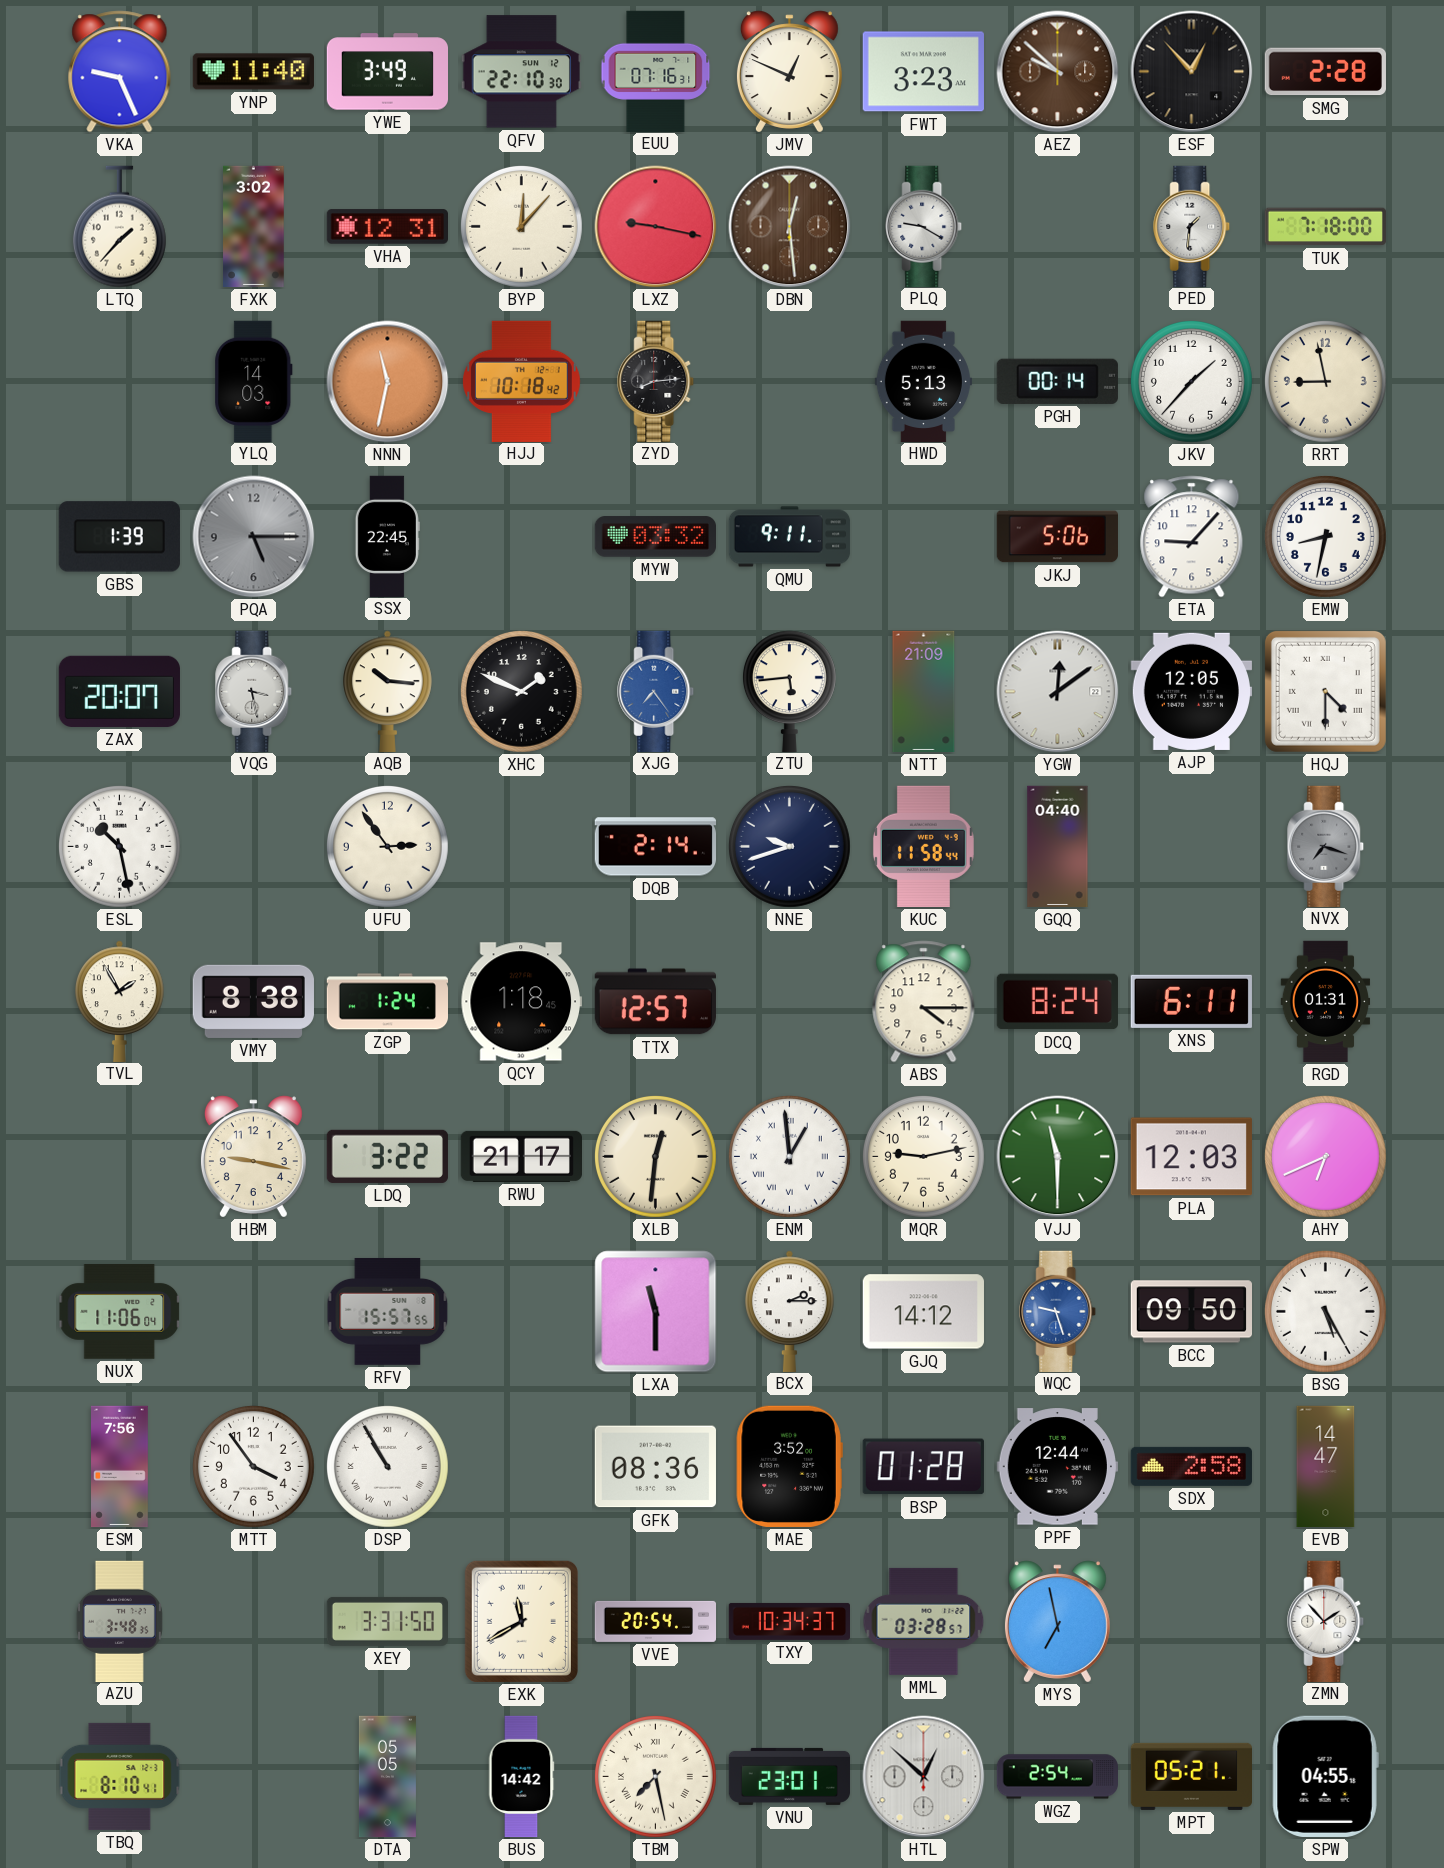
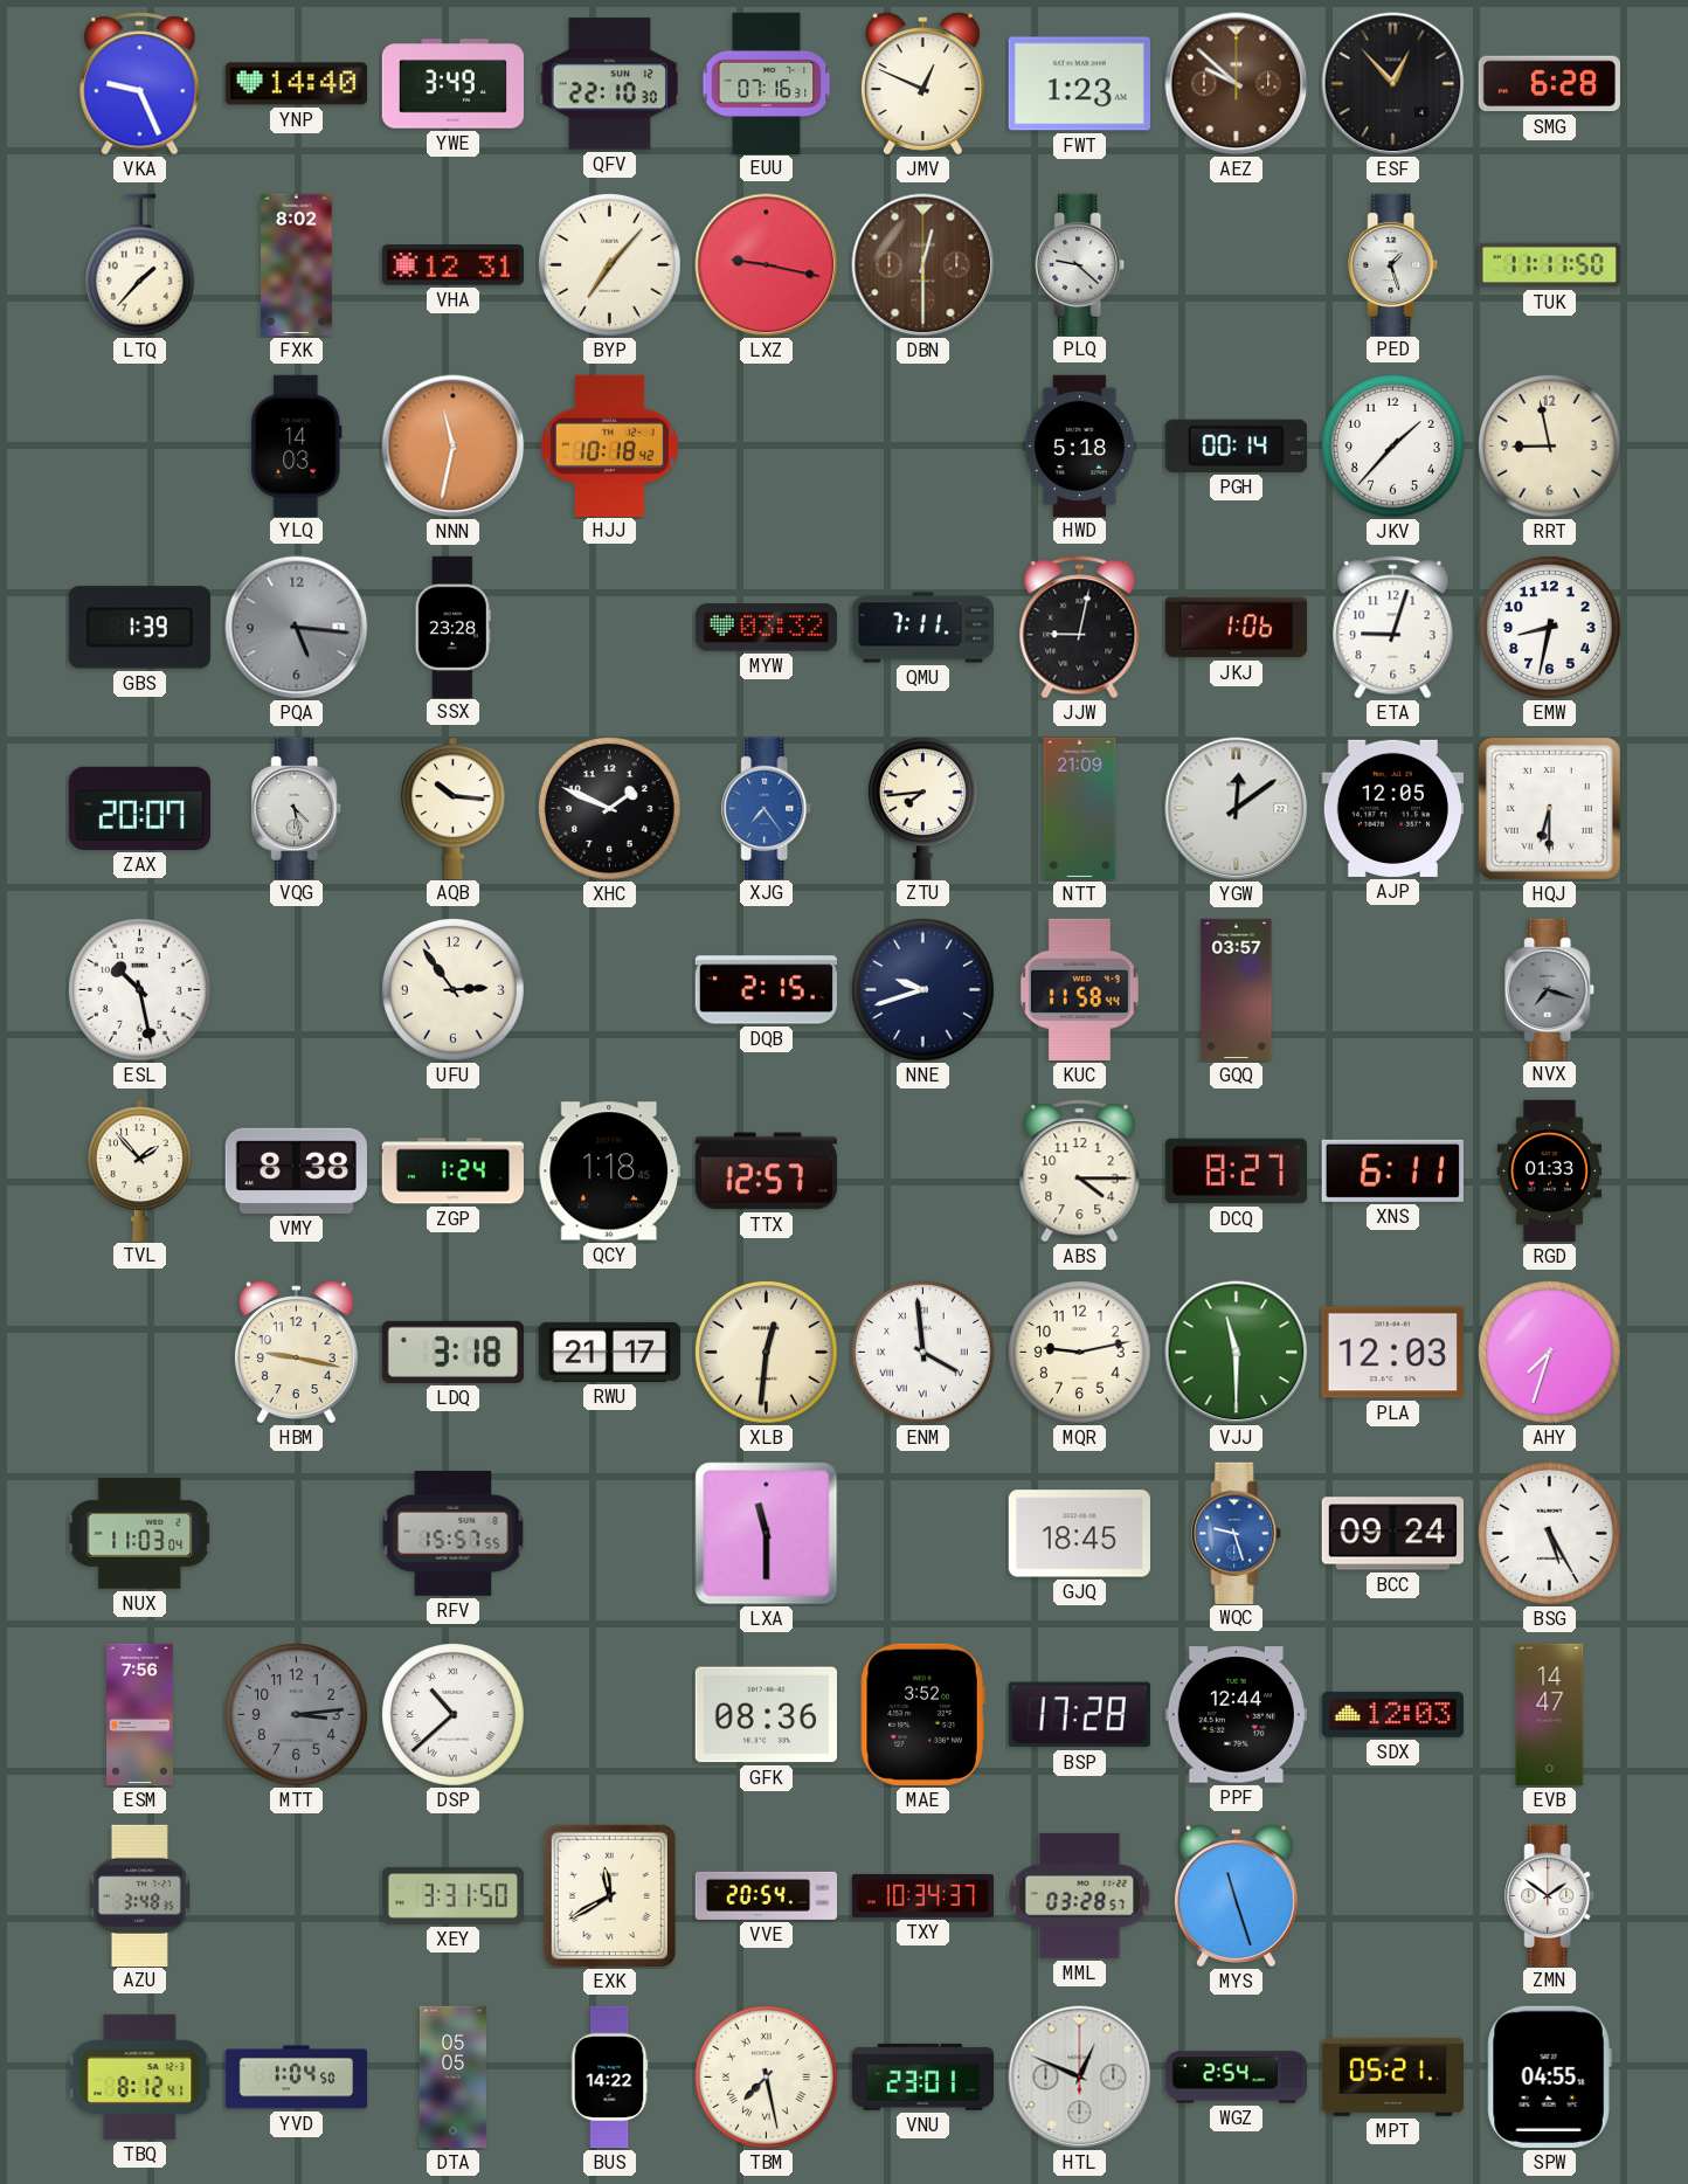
YNP: 11:40 -> 14:40 (296, 84)
FWT: 3:23 -> 1:23 (1079, 84)
SMG: 2:28 -> 6:28 (1549, 84)
FXK: 3:02 -> 8:02 (297, 265)
BYP: 12:07 -> 7:07 (609, 264)
DBN: 12:29 -> 12:30 (923, 265)
PLQ: 9:20 -> 9:22 (1080, 264)
PED: 1:31 -> 1:27 (1393, 264)
TUK: 7:18 -> 11:11 (1549, 265)
ZYD: 8:14 -> none (656, 381)
HWD: 5:13 -> 5:18 (1079, 445)
PQA: 5:15 -> 5:16 (297, 628)
SSX: 22:45 -> 23:28 (452, 627)
QMU: 9:11 -> 7:11 (923, 628)
JJW: none -> 9:02 (1080, 628)
JKJ: 5:06 -> 1:06 (1236, 628)
ETA: 9:07 -> 9:03 (1393, 628)
VQG: 3:28 -> 4:28 (297, 808)
ZTU: 5:44 -> 7:44 (922, 808)
HQJ: 4:30 -> 6:30 (1549, 808)
DQB: 2:14 -> 2:15 (766, 990)
GQQ: 04:40 -> 03:57 (1237, 990)
TVL: 1:55 -> 1:53 (140, 1170)
DCQ: 8:24 -> 8:27 (1236, 1172)
RGD: 01:31 -> 01:33 (1550, 1172)
LDQ: 3:22 -> 3:18 (452, 1352)
ENM: 12:59 -> 3:59 (922, 1352)
AHY: 6:41 -> 7:33 (1549, 1352)
NUX: 11:06 -> 11:03 (140, 1534)
BCX: 2:15 -> none (790, 1311)
GJQ: 14:12 -> 18:45 (1079, 1534)
BCC: 09:50 -> 09:24 (1392, 1534)
MTT: 3:54 -> 3:14 (296, 1714)
MTT dial: white -> grey (296, 1714)
DSP: 10:55 -> 10:38 (452, 1714)
BSP: 01:28 -> 17:28 (1079, 1715)
SDX: 2:58 -> 12:03 (1392, 1714)
MYS: 6:58 -> 11:27 (1236, 1896)
ZMN: 1:53 -> 1:51 (1550, 1895)
TBQ: 8:10 -> 8:12 (140, 2076)
YVD: none -> 1:04 (297, 2078)
BUS: 14:42 -> 14:22 (609, 2078)
HTL: 12:52 -> 12:49 (1080, 2078)
